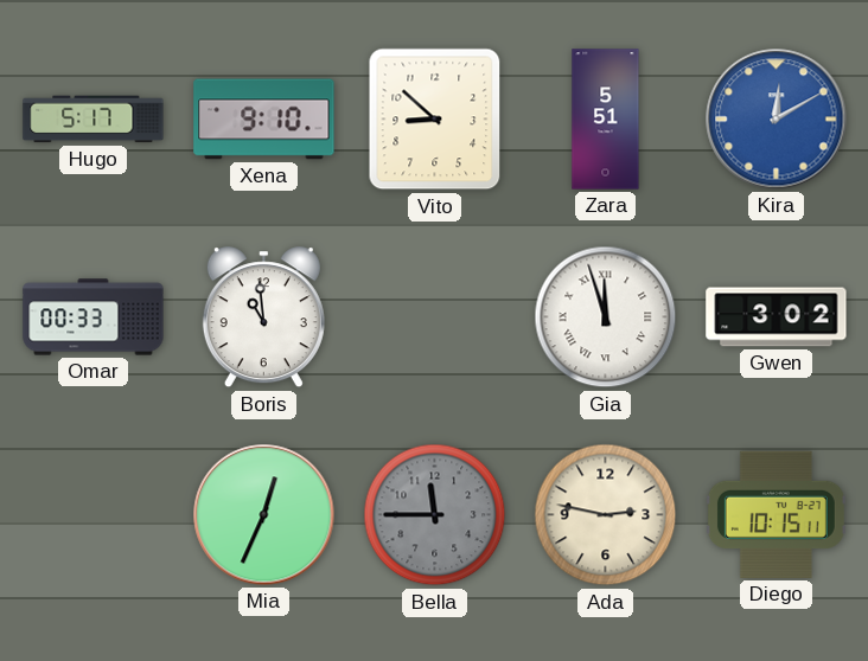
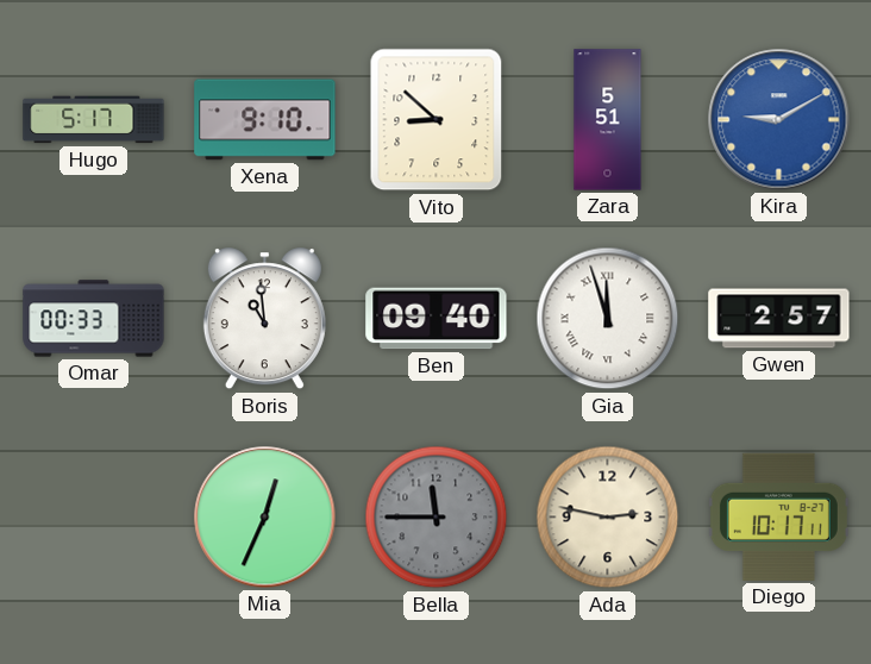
Kira: 12:10 -> 9:10 (779, 120)
Ben: none -> 09:40 (437, 319)
Gwen: 3:02 -> 2:57 (779, 319)
Diego: 10:15 -> 10:17 (778, 516)
